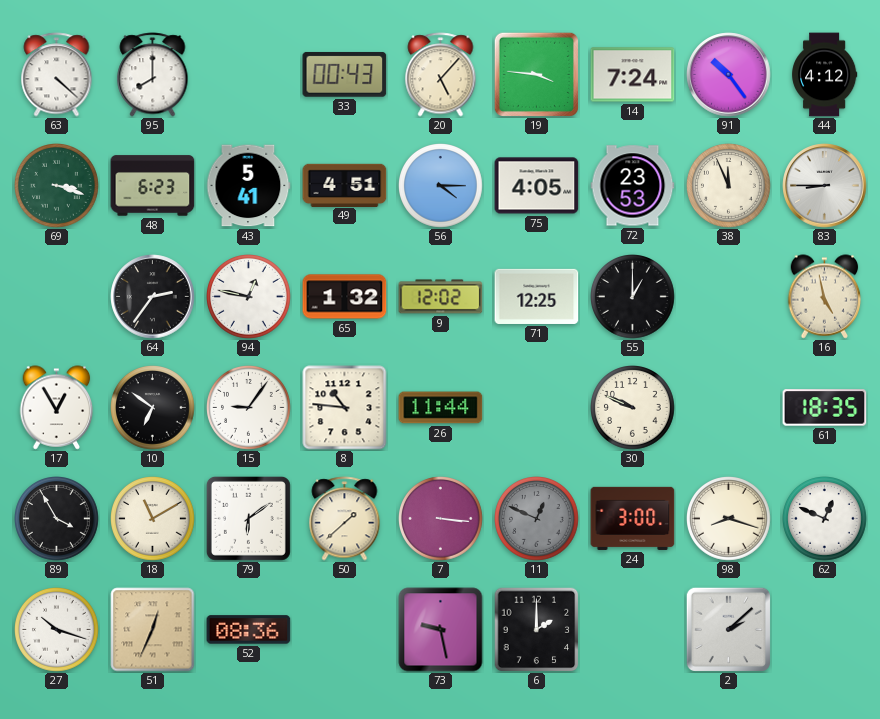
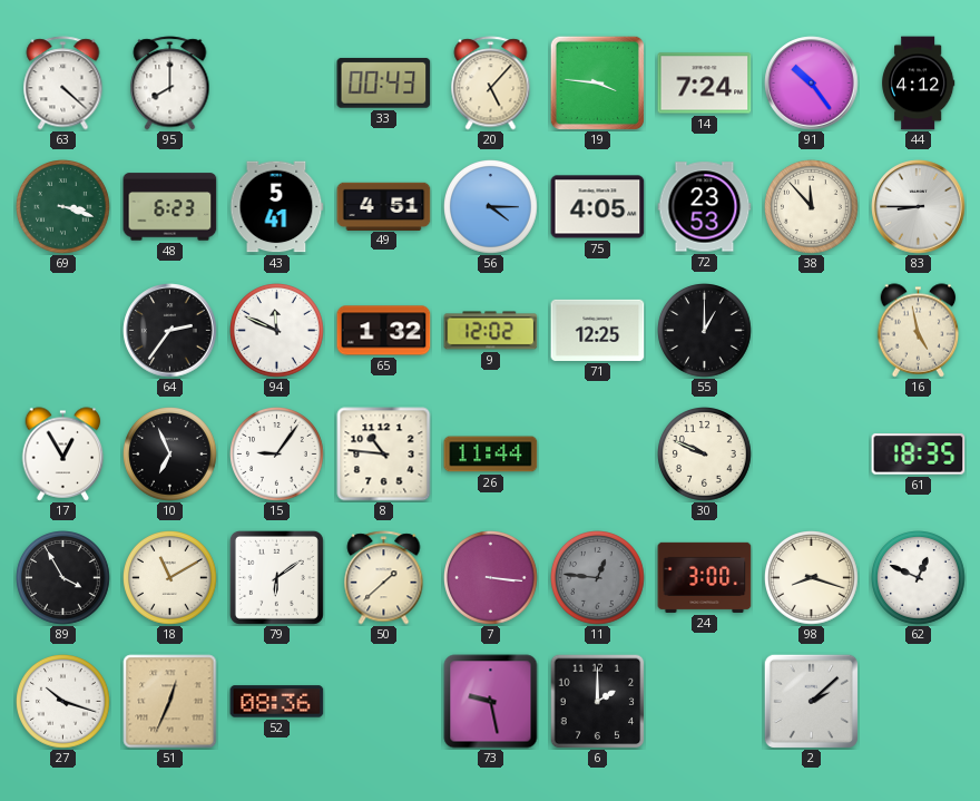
38: 11:56 -> 11:53 (812, 207)
94: 12:47 -> 11:49 (277, 331)
10: 6:51 -> 6:56 (170, 455)
11: 12:49 -> 12:46 (598, 578)
